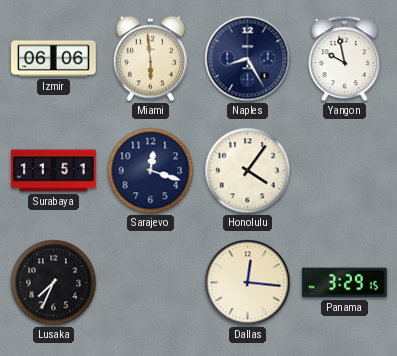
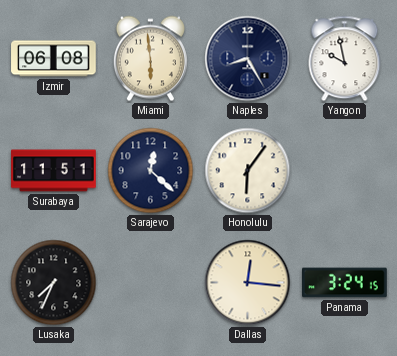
Izmir: 06:06 -> 06:08 (54, 59)
Sarajevo: 12:18 -> 12:22 (151, 171)
Honolulu: 4:06 -> 6:06 (248, 171)
Panama: 3:29 -> 3:24 (345, 283)
